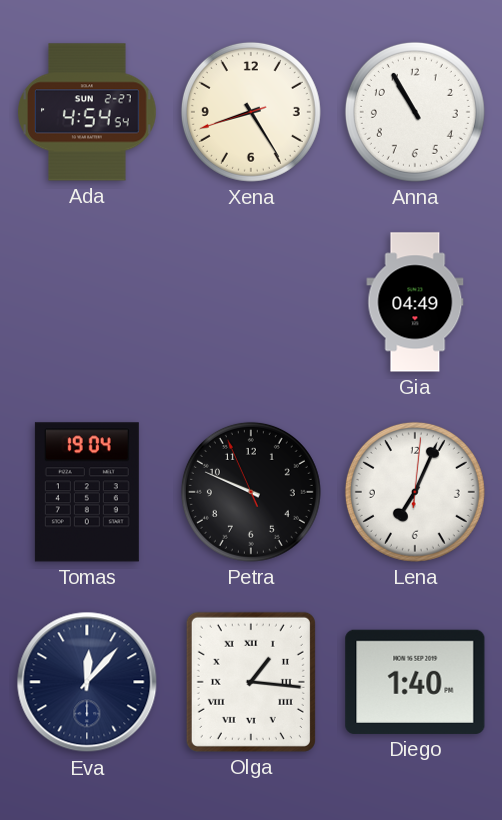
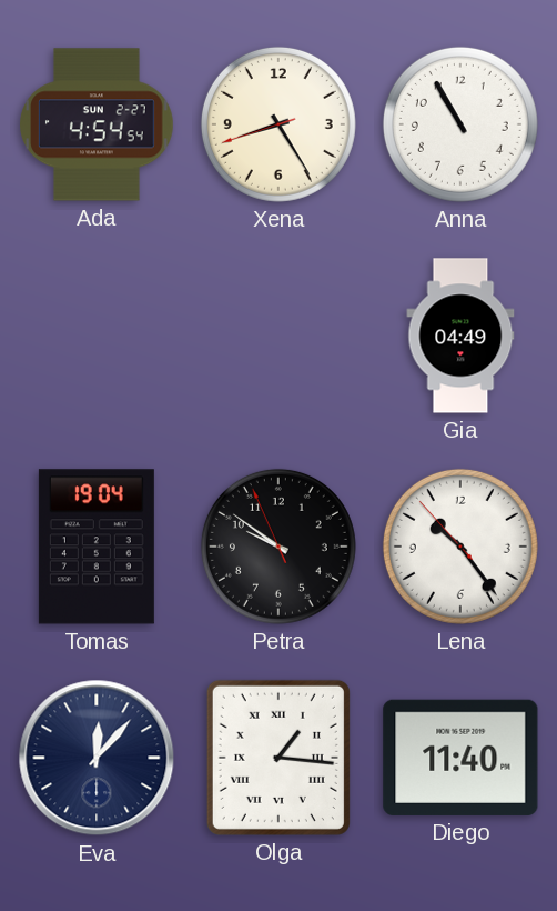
Petra: 9:48 -> 9:50 (278, 547)
Lena: 7:04 -> 10:23 (460, 547)
Diego: 1:40 -> 11:40 (460, 758)
